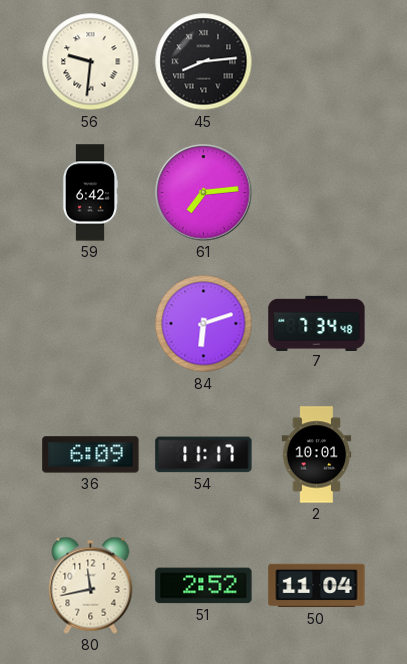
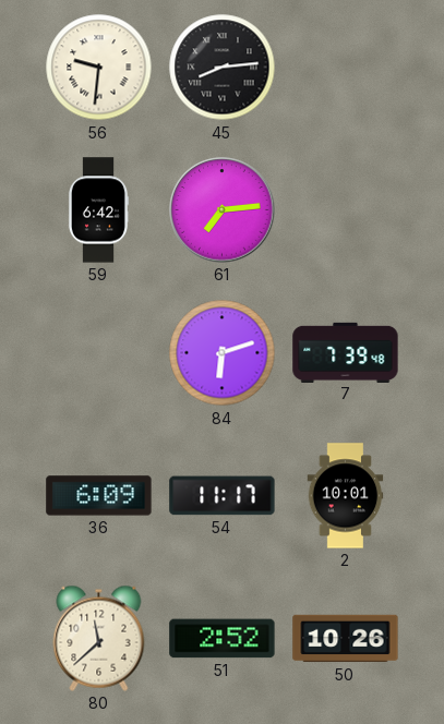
7: 7:34 -> 7:39 (346, 352)
80: 11:43 -> 11:38 (99, 638)
50: 11:04 -> 10:26 (346, 639)
